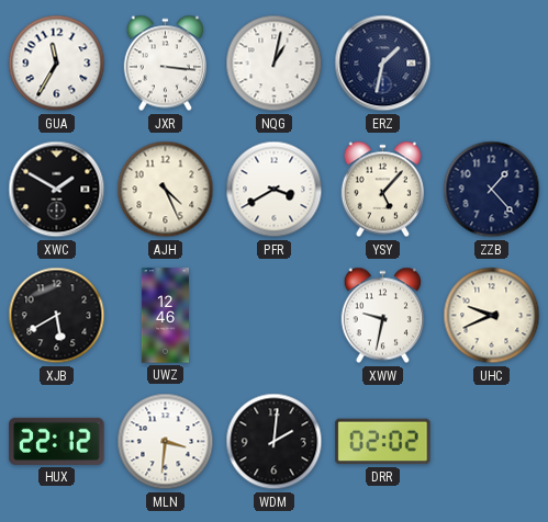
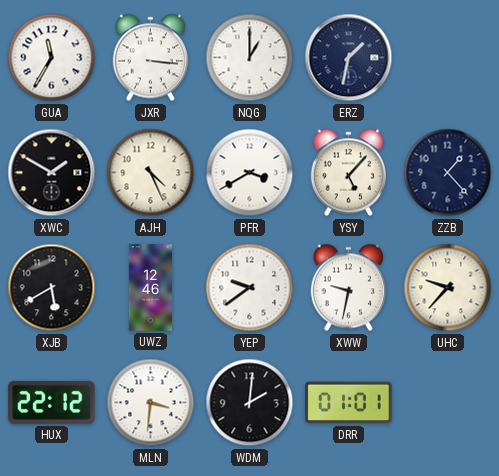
NQG: 1:02 -> 1:00 (250, 58)
YEP: none -> 9:39 (250, 288)
UHC: 9:41 -> 9:37 (448, 288)
DRR: 02:02 -> 01:01 (349, 403)
